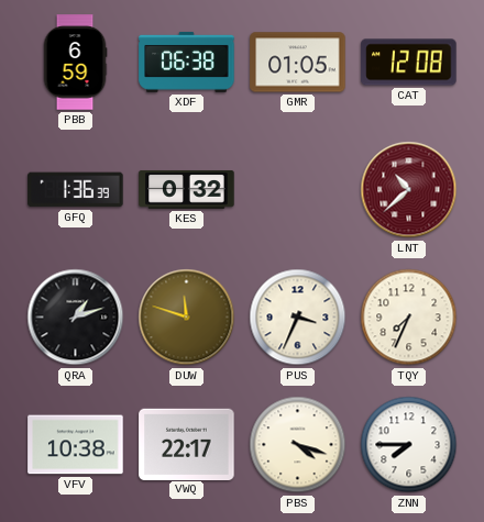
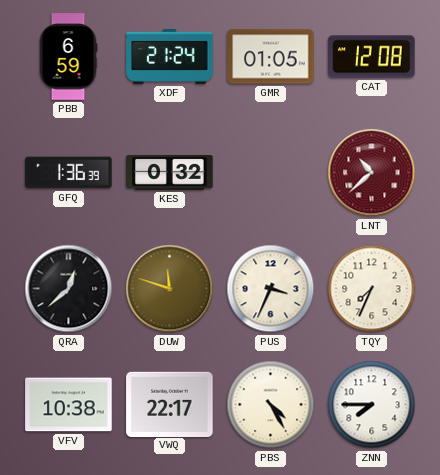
XDF: 06:38 -> 21:24 (170, 56)
QRA: 1:12 -> 12:38 (69, 289)
PBS: 4:18 -> 4:25 (271, 405)
